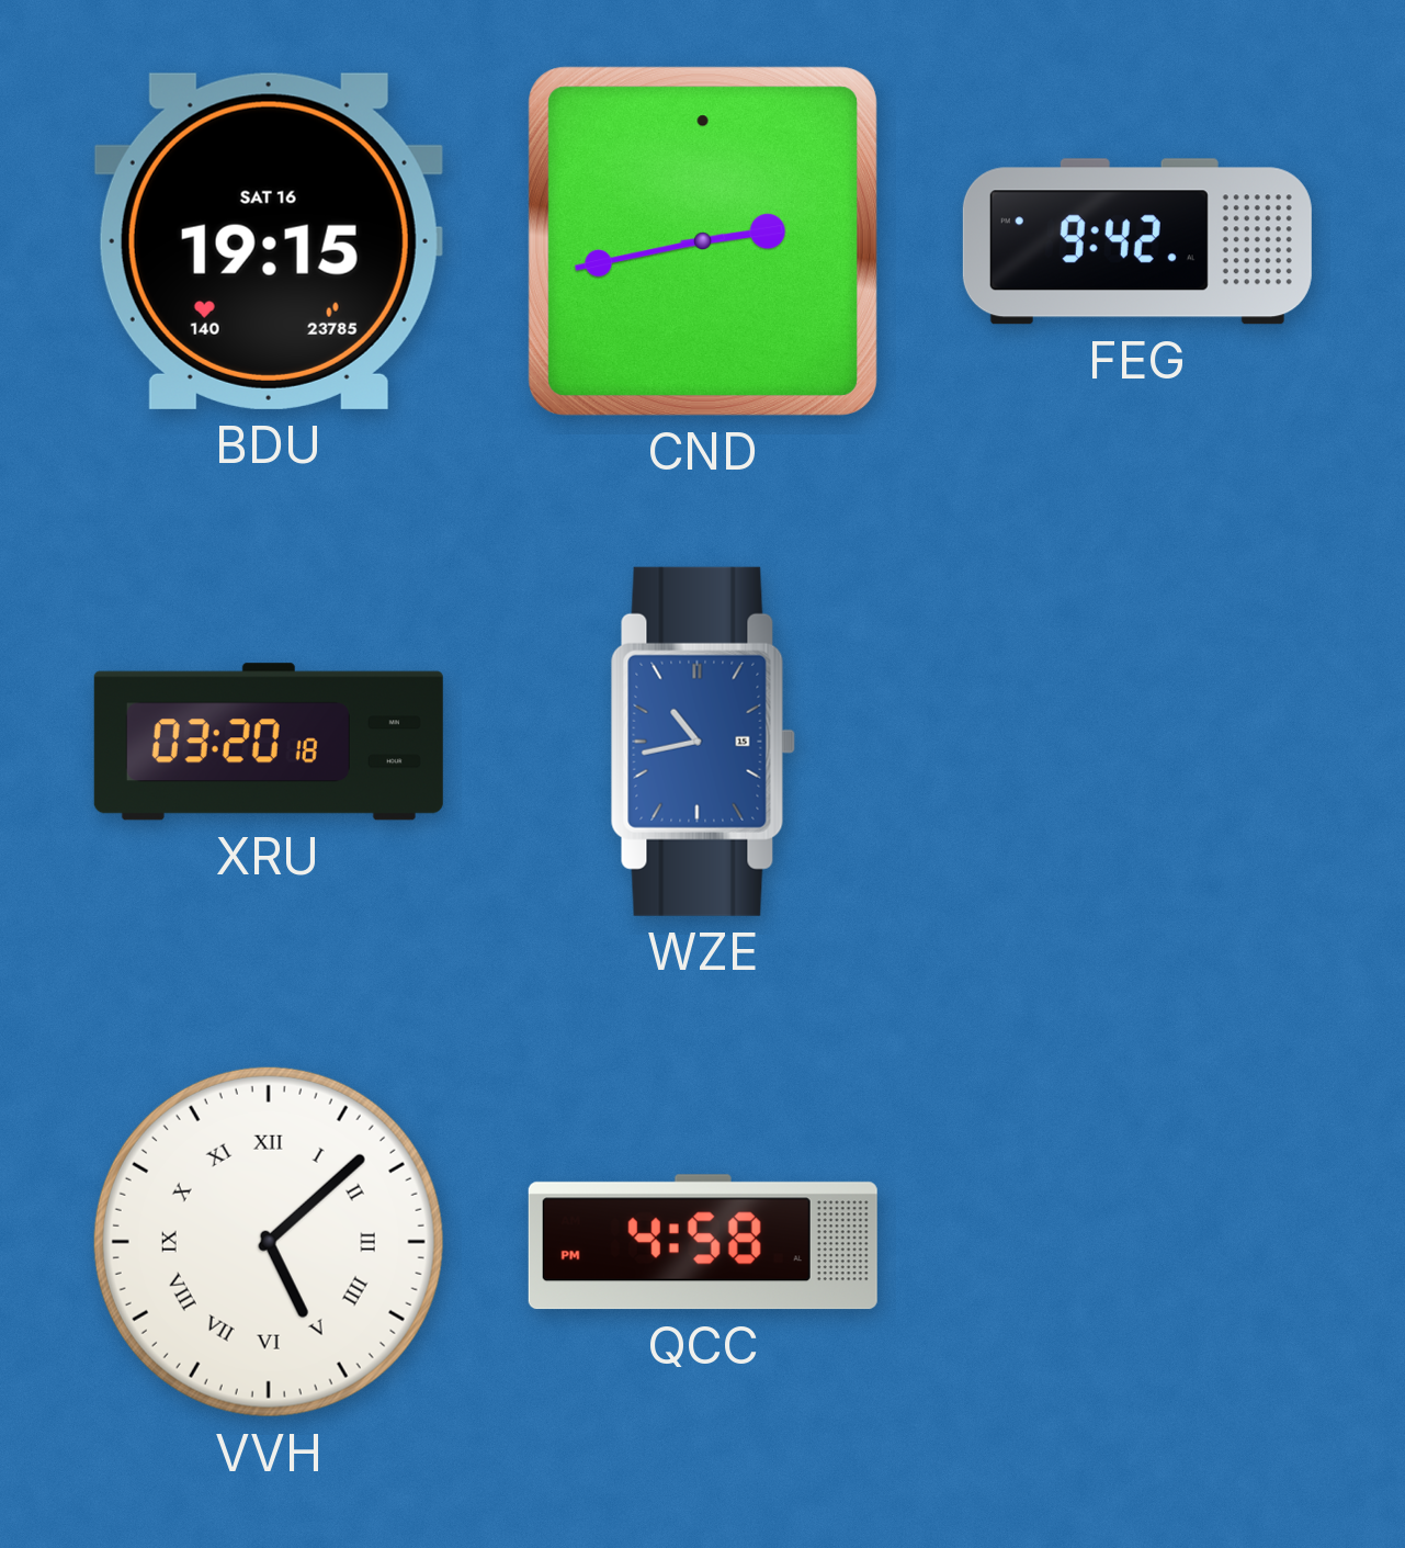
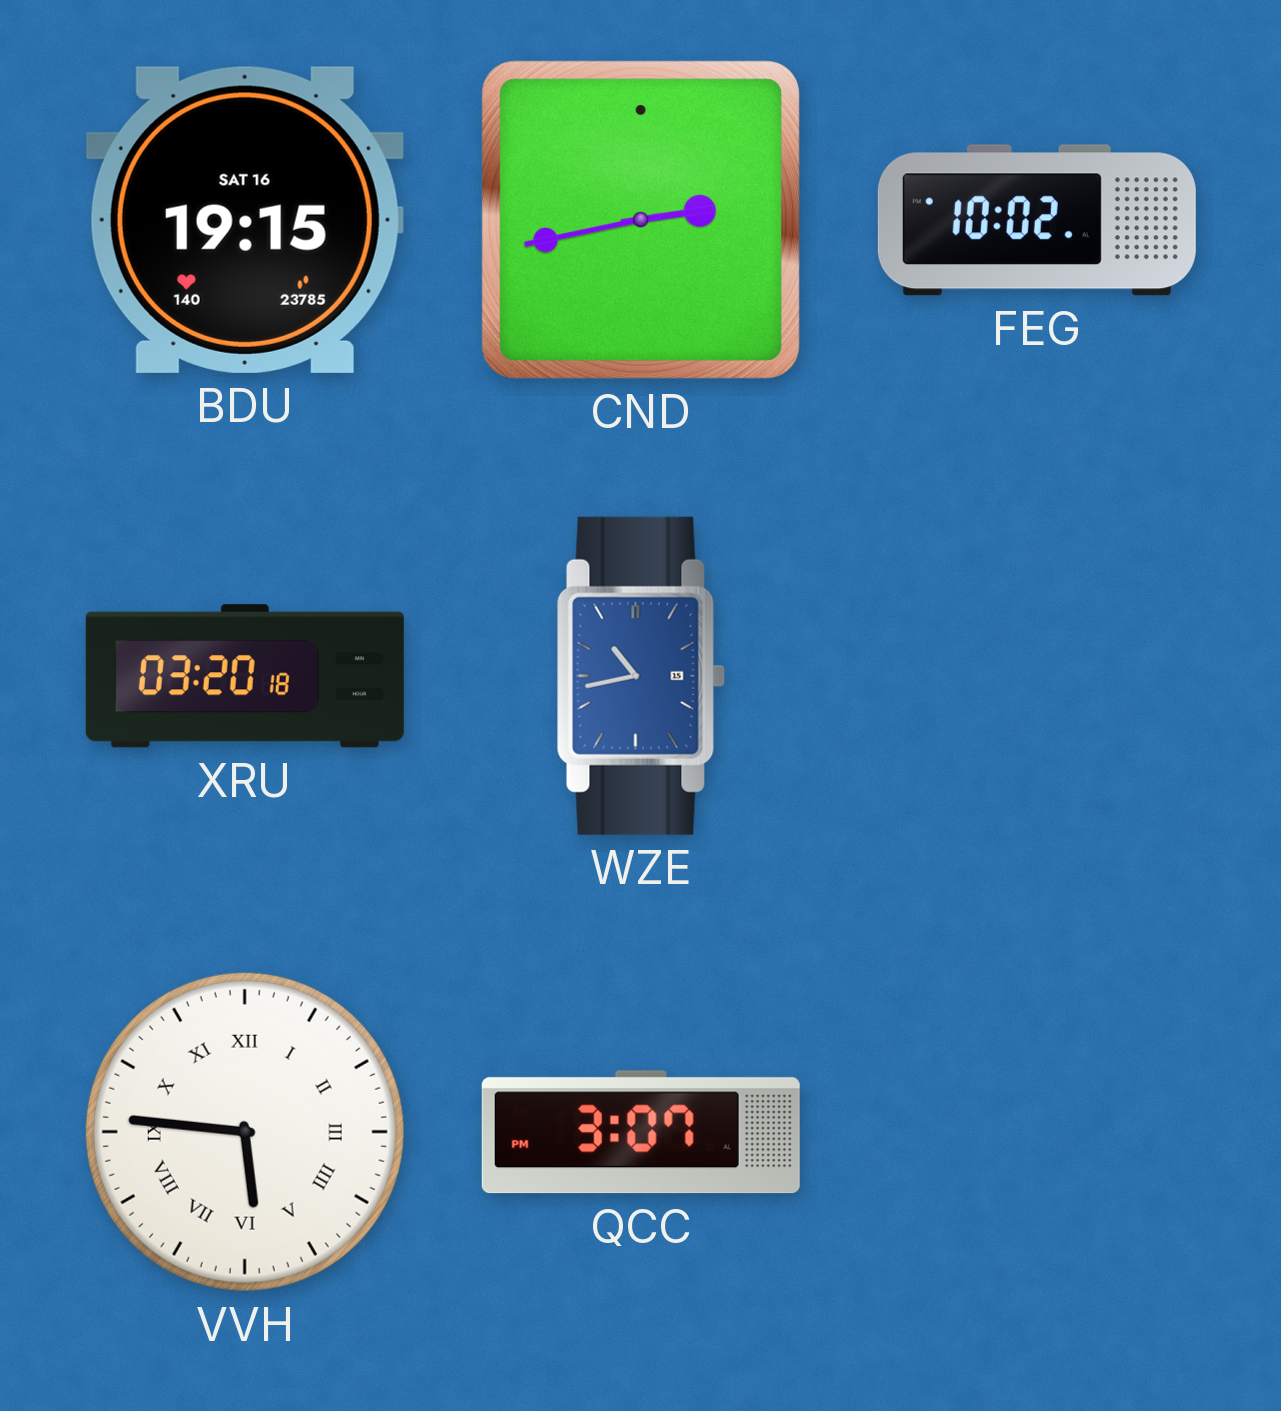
FEG: 9:42 -> 10:02 (1037, 220)
VVH: 5:08 -> 5:46 (245, 1132)
QCC: 4:58 -> 3:07 (641, 1132)
